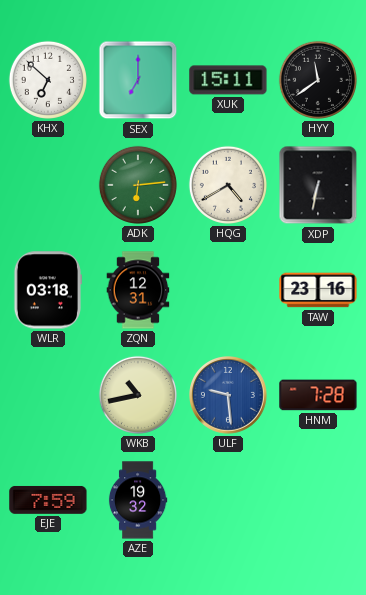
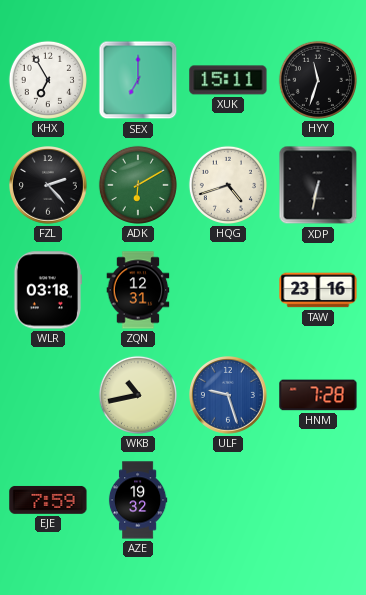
KHX: 6:52 -> 6:55 (48, 80)
HYY: 11:39 -> 11:33 (318, 80)
FZL: none -> 2:23 (49, 186)
ADK: 6:14 -> 6:10 (138, 185)
HQG: 4:40 -> 4:42 (228, 185)
ULF: 9:29 -> 9:27 (229, 396)
